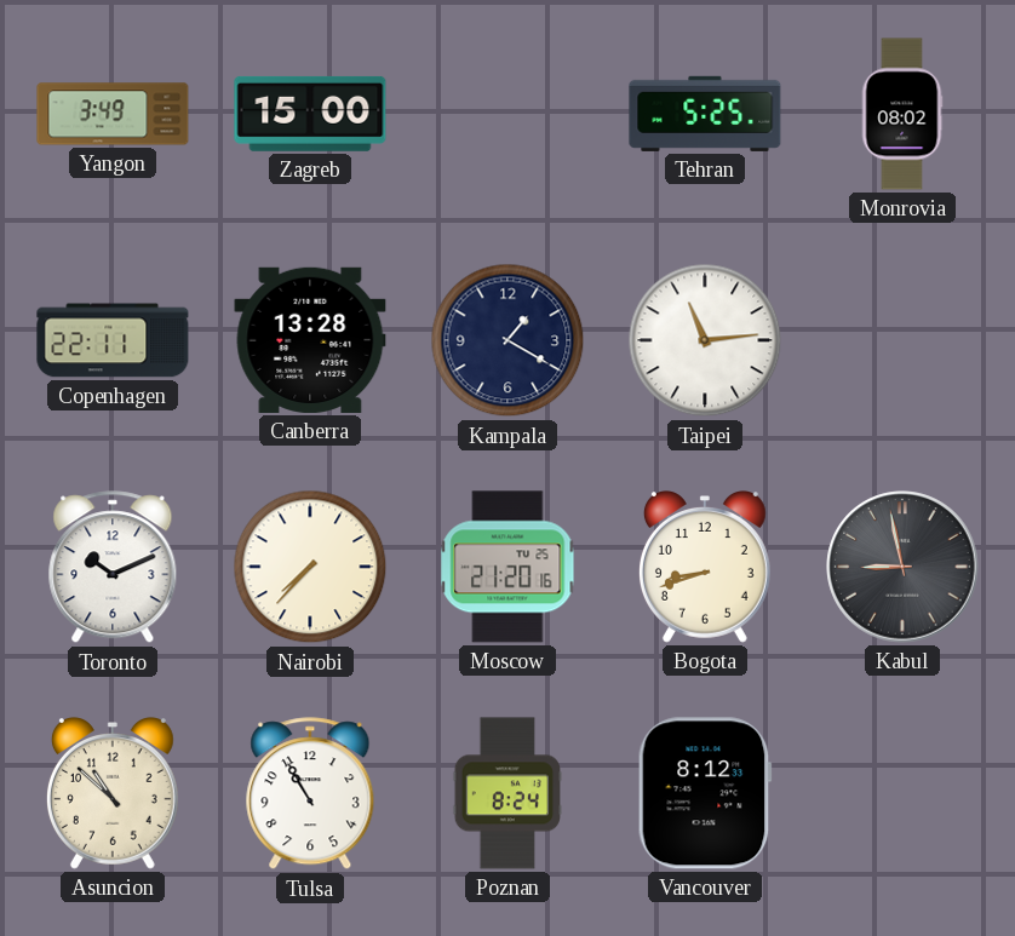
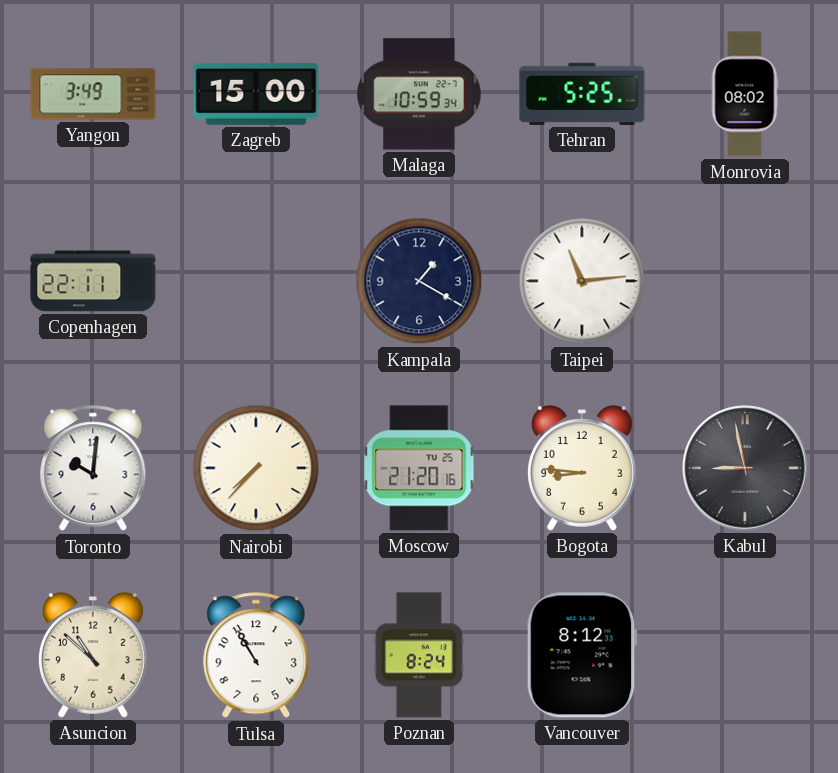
Malaga: none -> 10:59 (420, 94)
Canberra: 13:28 -> none (310, 340)
Toronto: 10:11 -> 10:01 (93, 469)
Bogota: 8:42 -> 8:46 (582, 469)
